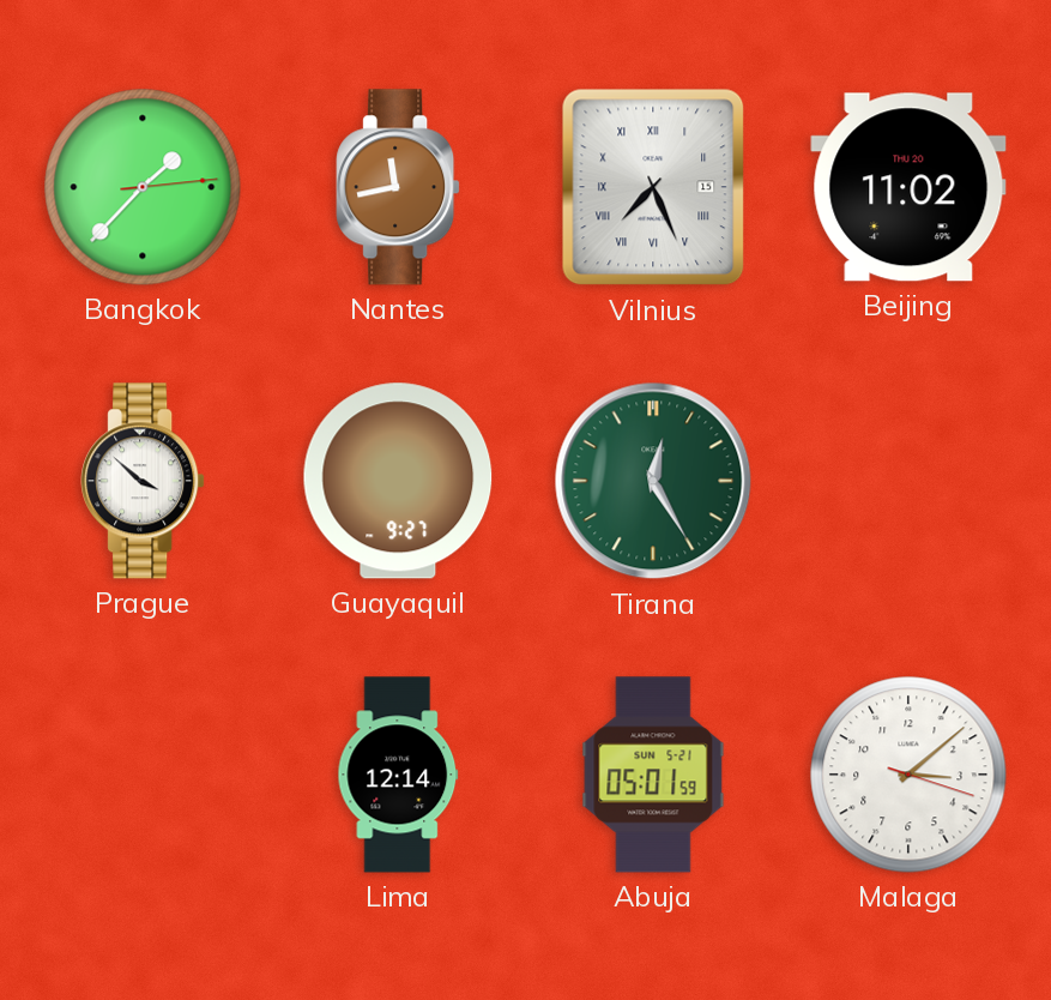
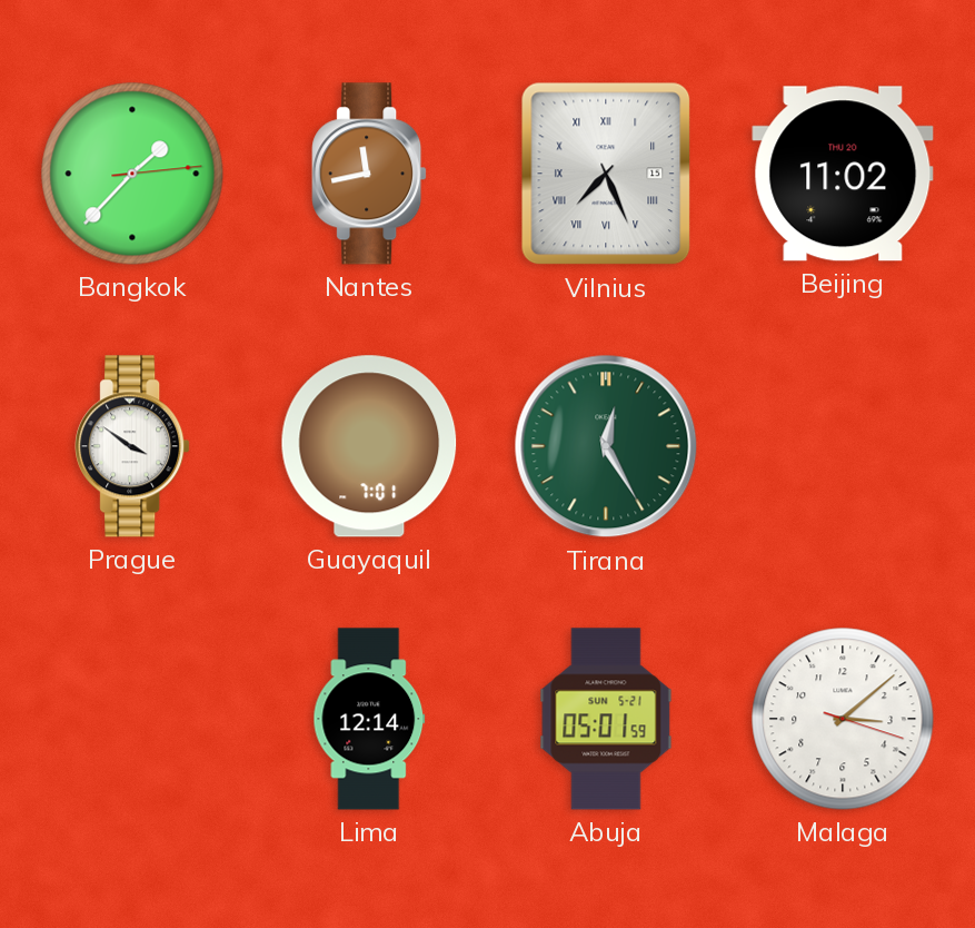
Prague: 3:52 -> 3:51 (132, 446)
Guayaquil: 9:27 -> 7:01 (369, 446)
